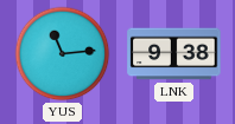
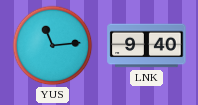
LNK: 9:38 -> 9:40 (147, 46)
